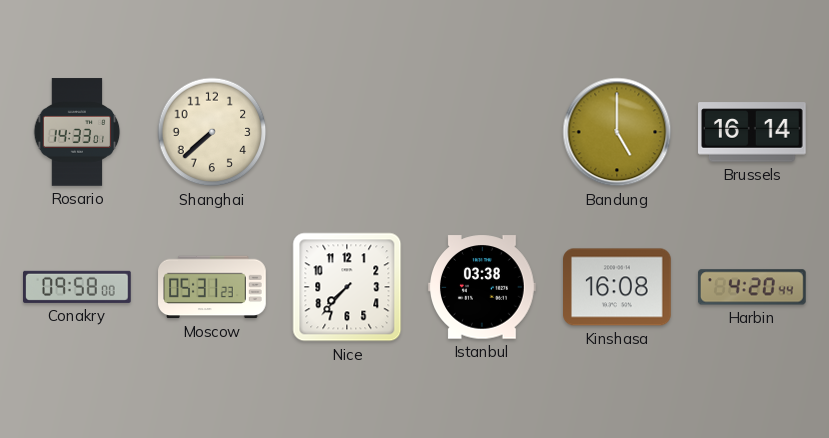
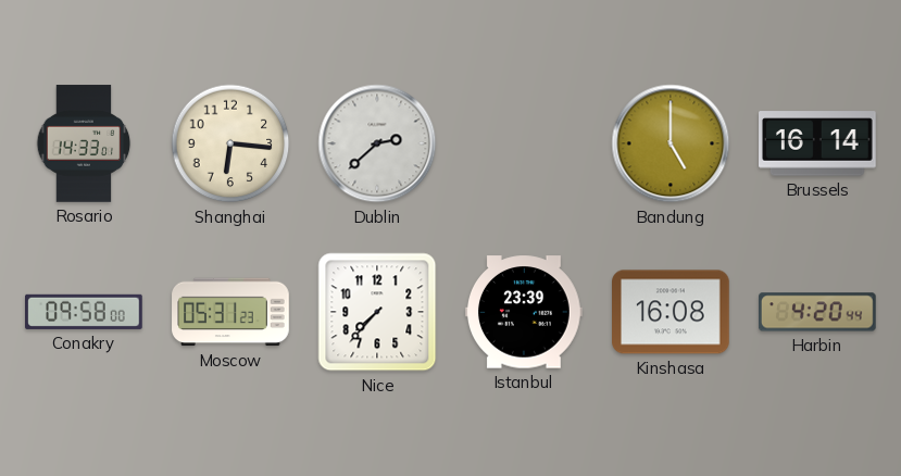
Shanghai: 7:38 -> 6:16 (230, 143)
Dublin: none -> 2:38 (377, 143)
Istanbul: 03:38 -> 23:39 (525, 312)
